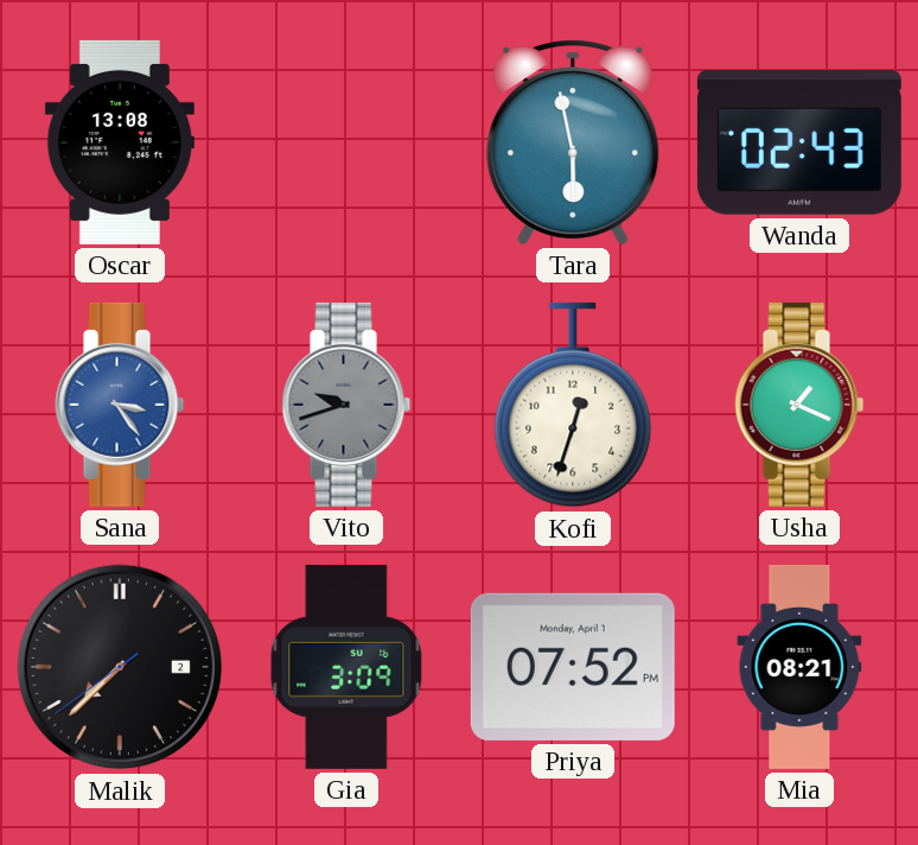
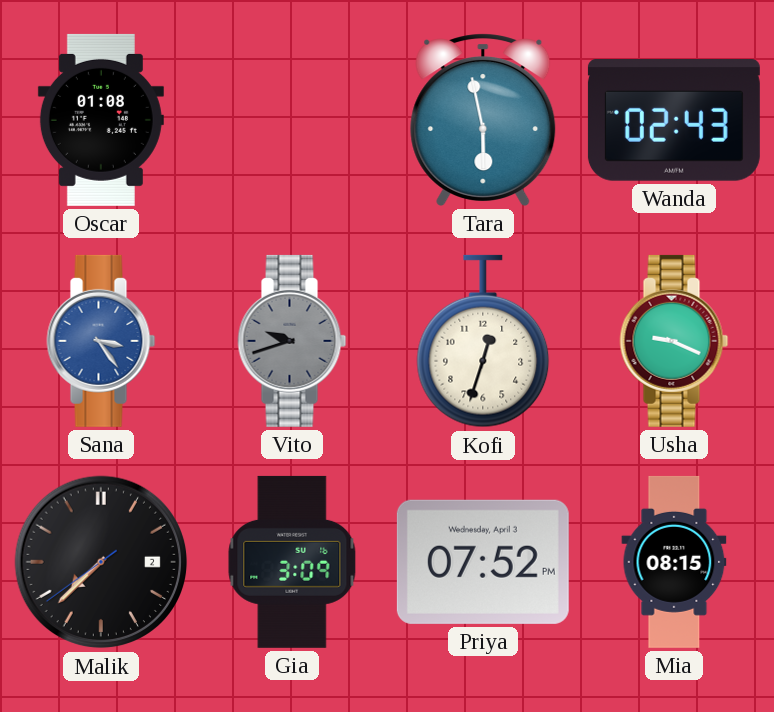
Oscar: 13:08 -> 01:08 (101, 120)
Usha: 1:19 -> 9:19 (674, 341)
Priya date: Monday, April 1 -> Wednesday, April 3 (483, 562)
Mia: 08:21 -> 08:15 (674, 562)
